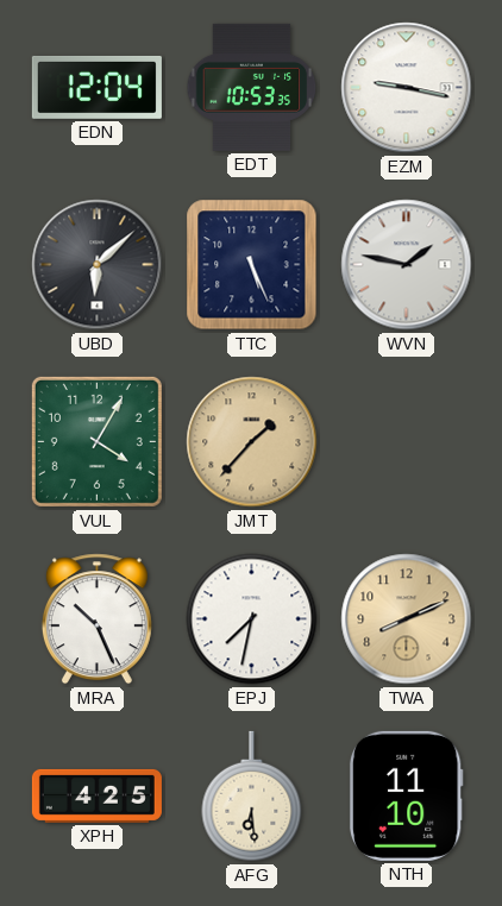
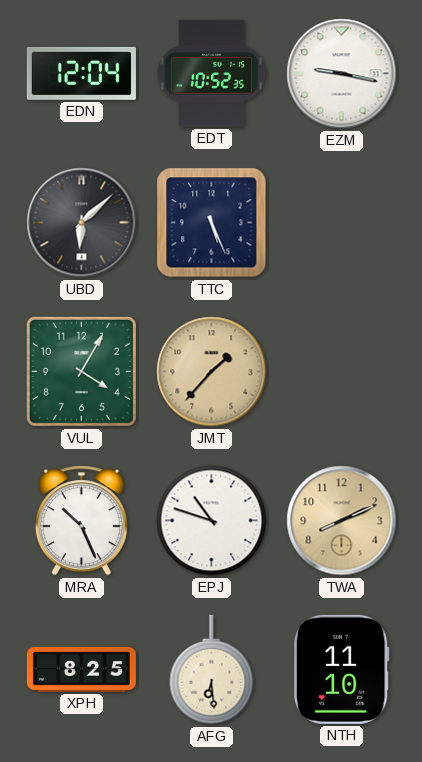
EDT: 10:53 -> 10:52 (212, 73)
WVN: 1:47 -> none (407, 265)
EPJ: 7:32 -> 10:48 (212, 521)
XPH: 4:25 -> 8:25 (81, 669)
